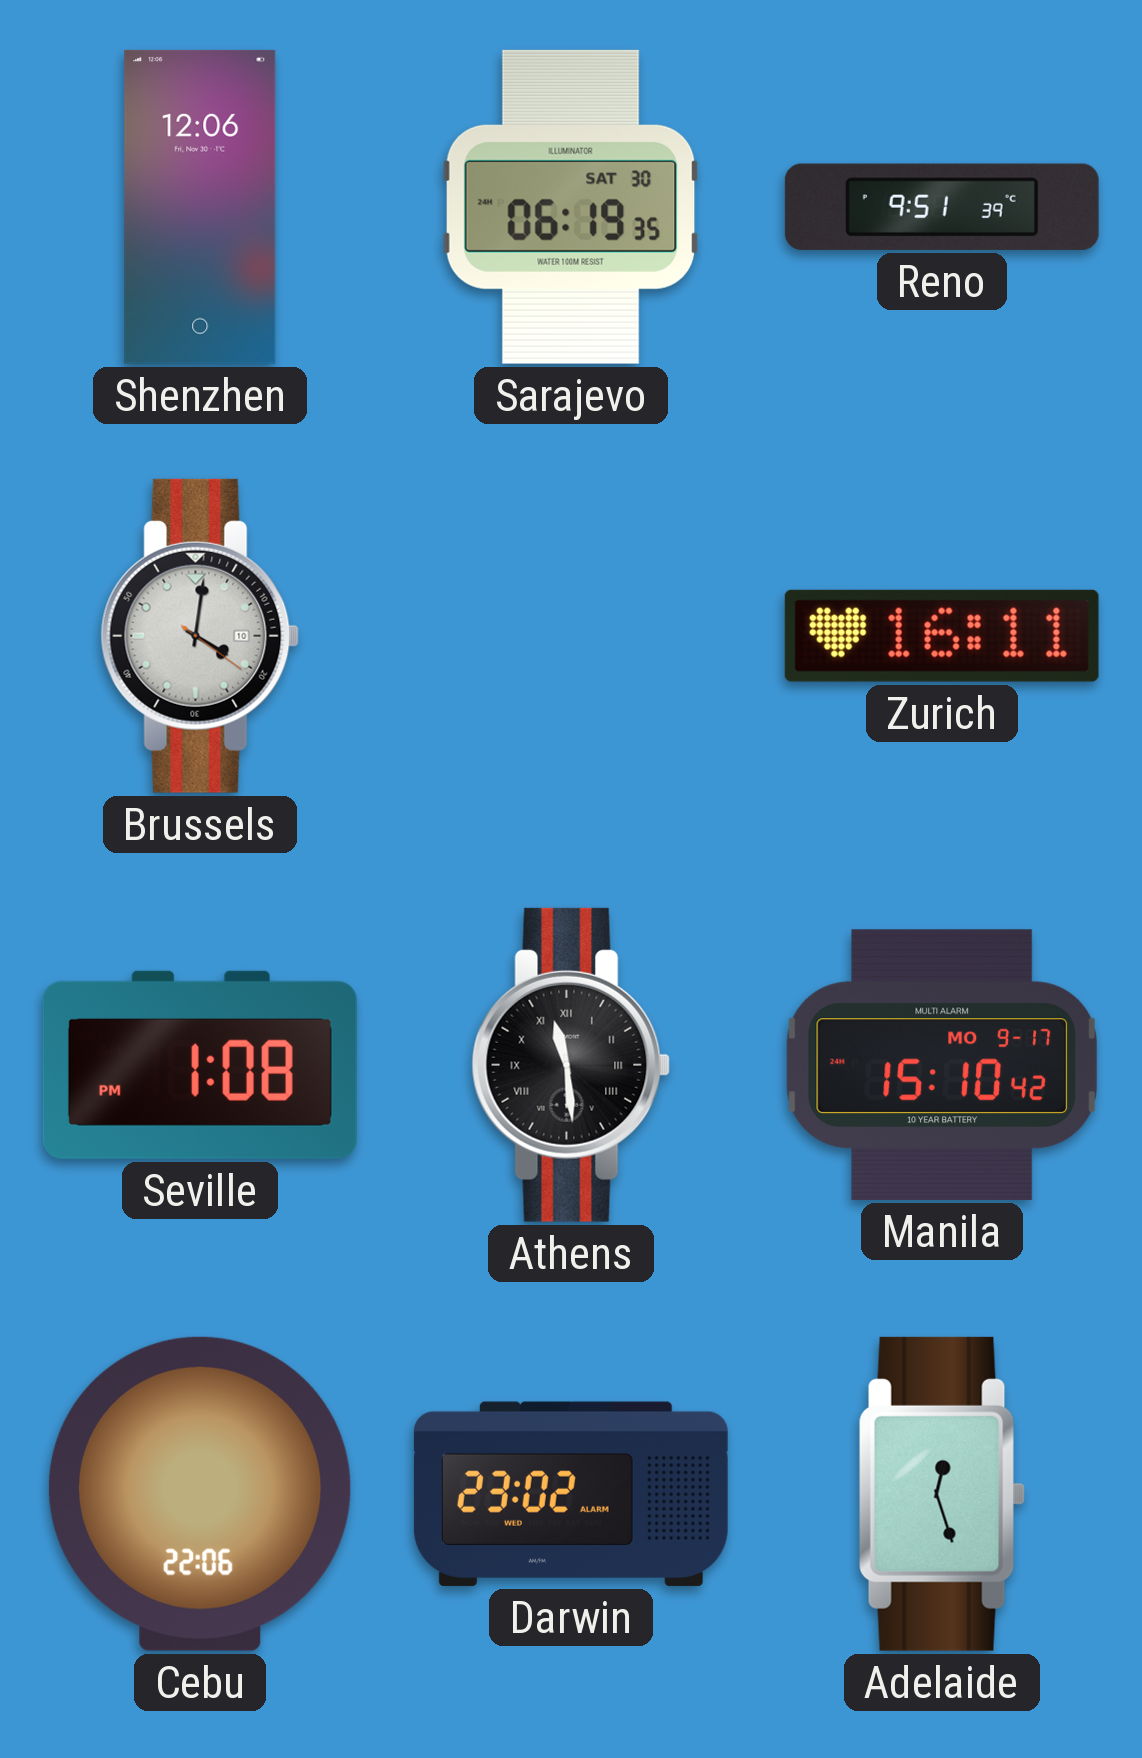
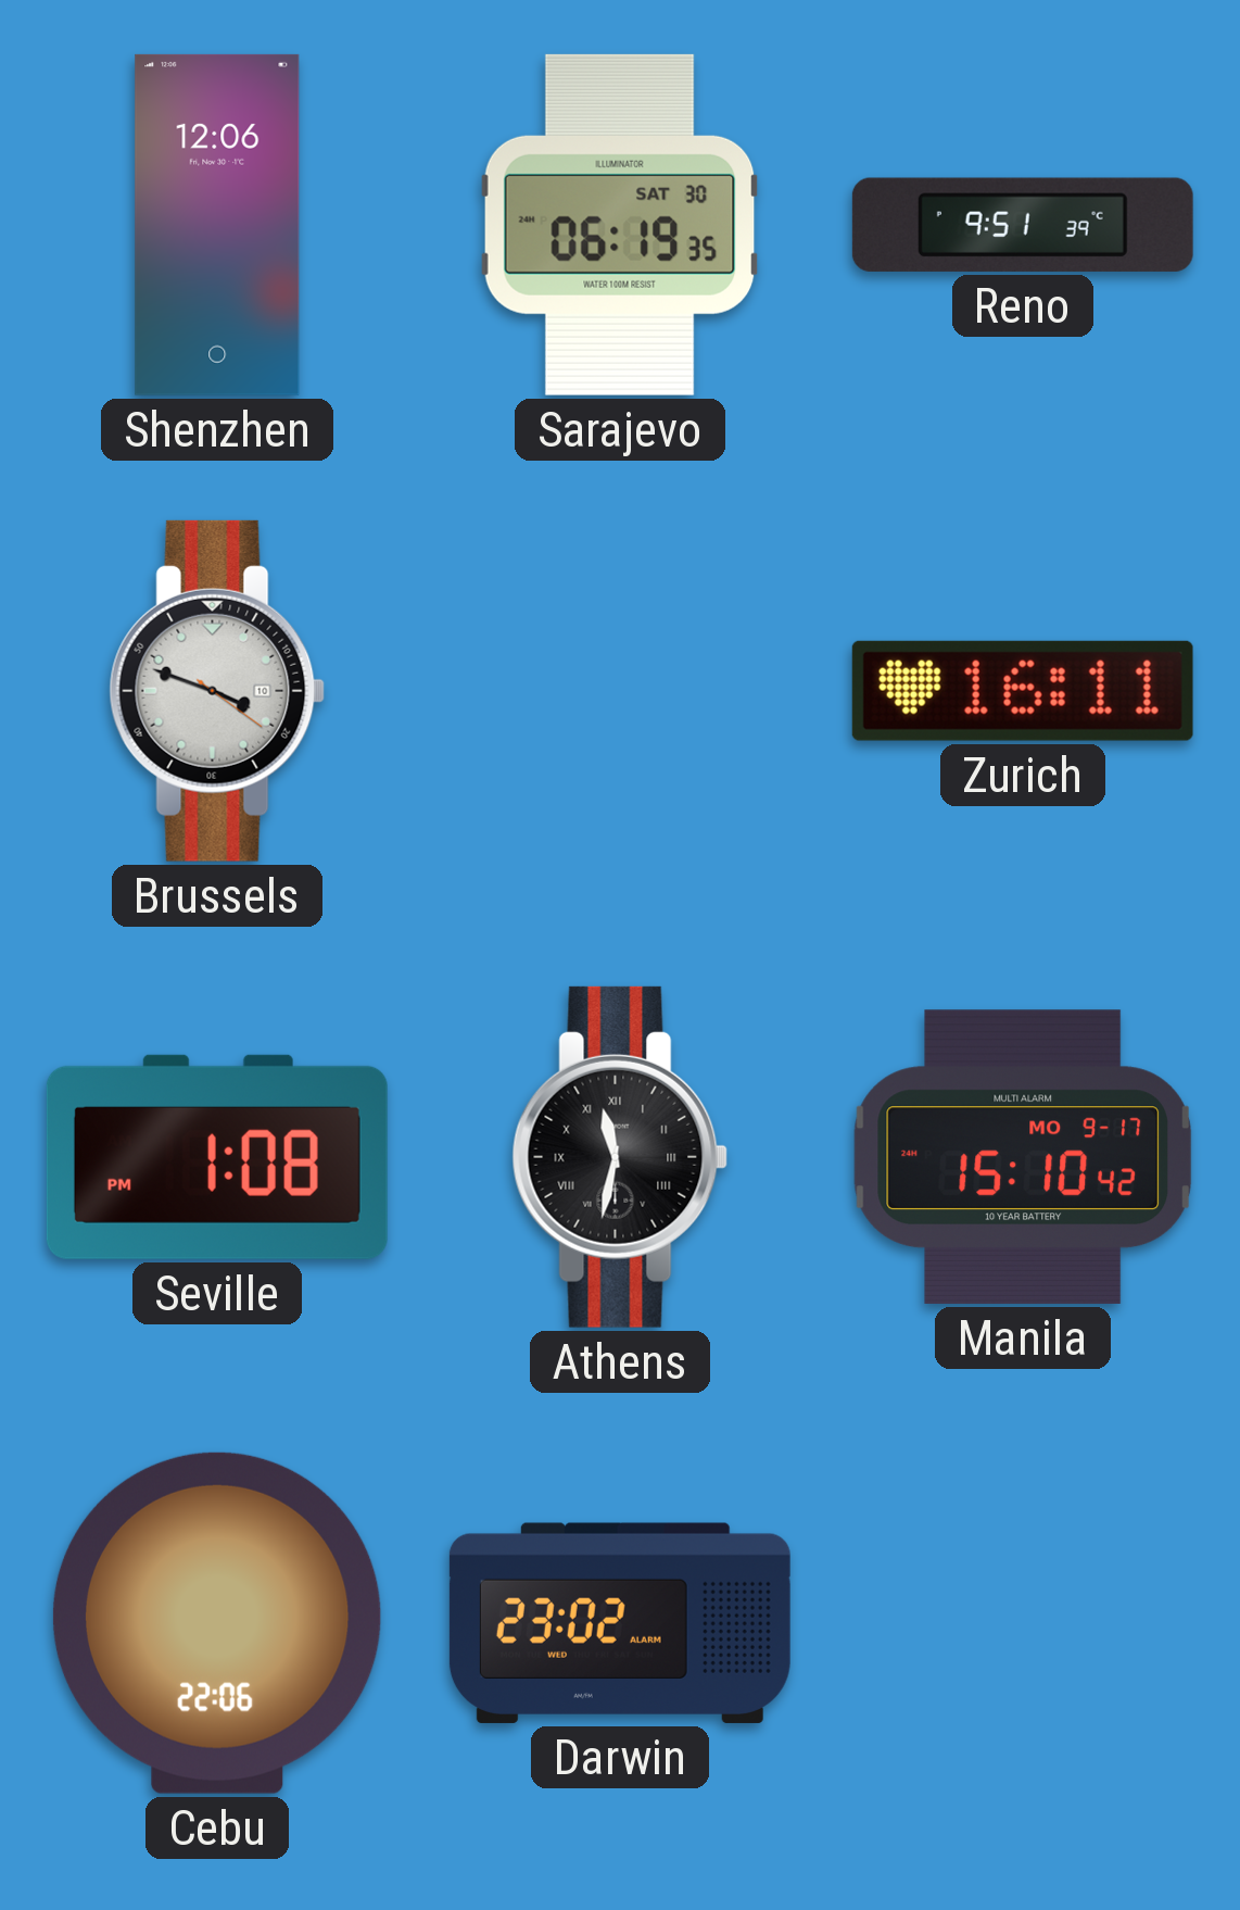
Brussels: 4:01 -> 3:48 (217, 691)
Athens: 11:29 -> 11:32 (620, 1157)
Adelaide: 12:27 -> none (942, 1494)
